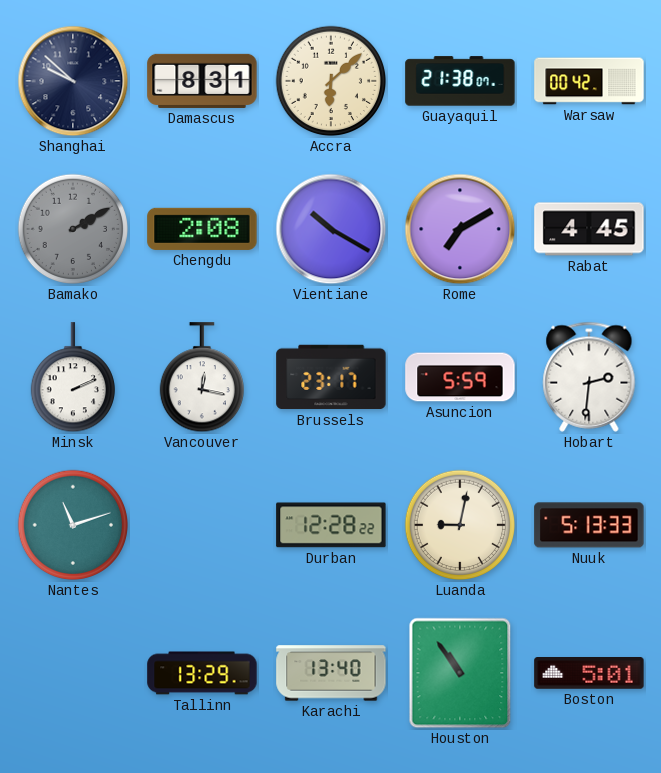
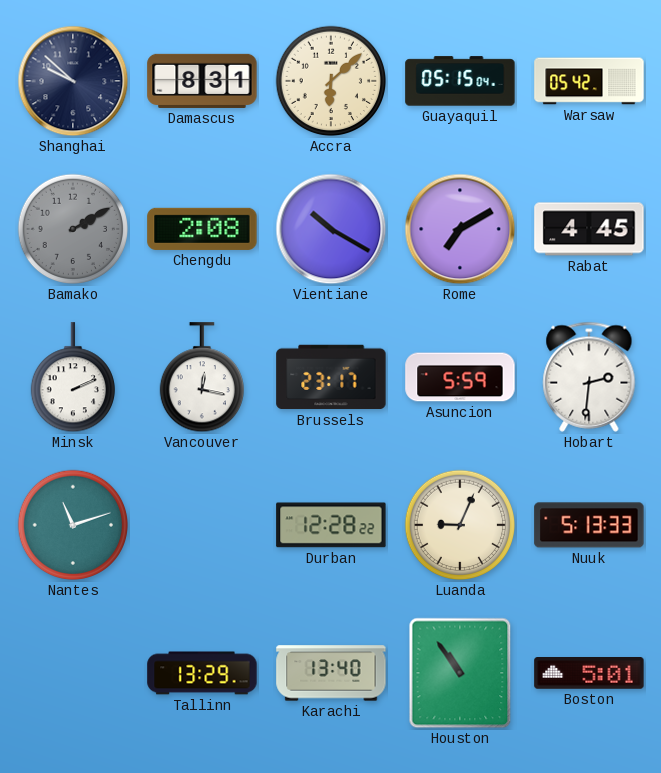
Guayaquil: 21:38 -> 05:15 (460, 81)
Warsaw: 00:42 -> 05:42 (589, 81)
Luanda: 9:02 -> 9:04 (460, 525)
